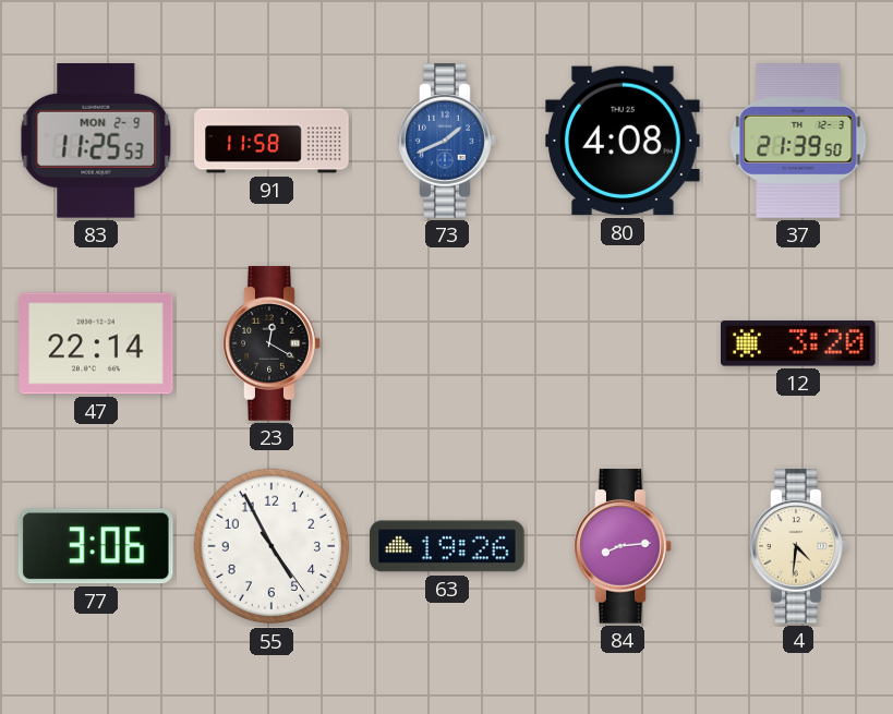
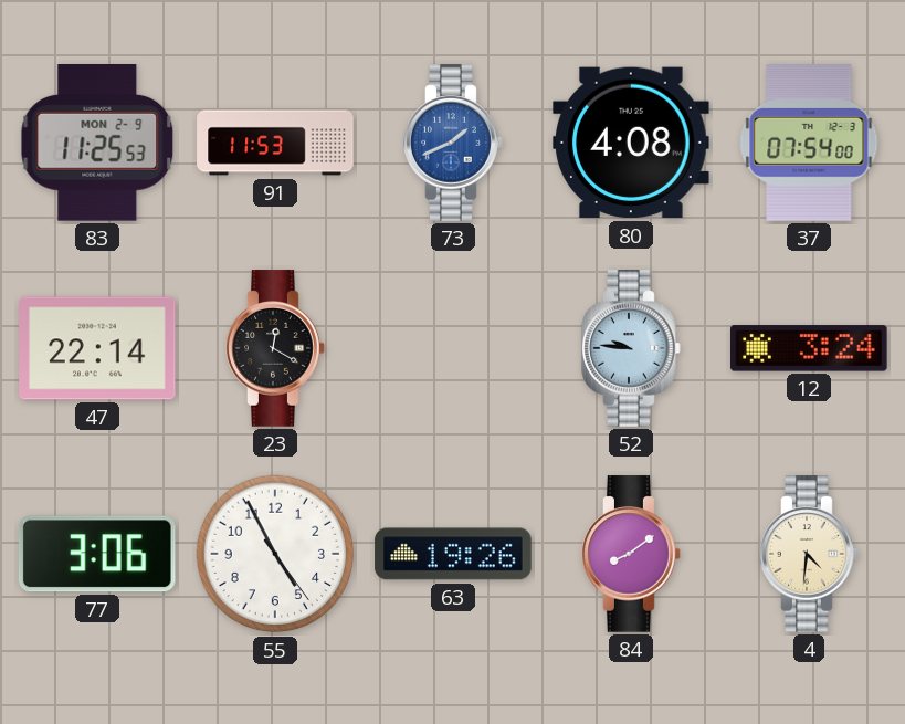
91: 11:58 -> 11:53 (275, 143)
37: 21:39 -> 07:54 (809, 143)
52: none -> 9:46 (631, 348)
12: 3:20 -> 3:24 (810, 348)
84: 8:14 -> 8:09 (631, 554)
